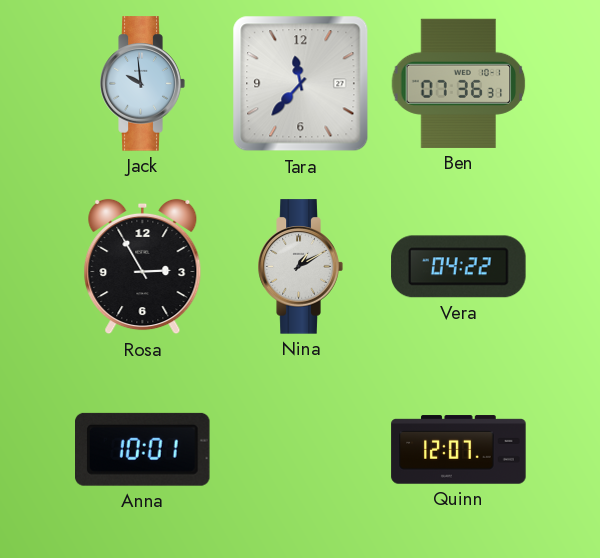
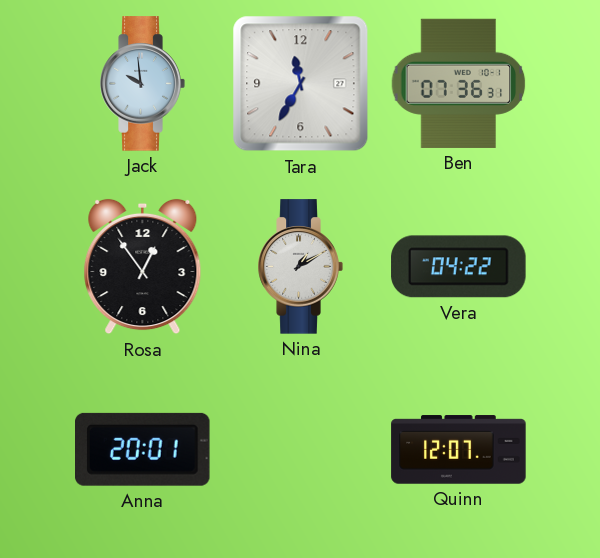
Tara: 11:37 -> 11:35 (301, 84)
Rosa: 2:55 -> 12:54 (143, 267)
Anna: 10:01 -> 20:01 (143, 449)
